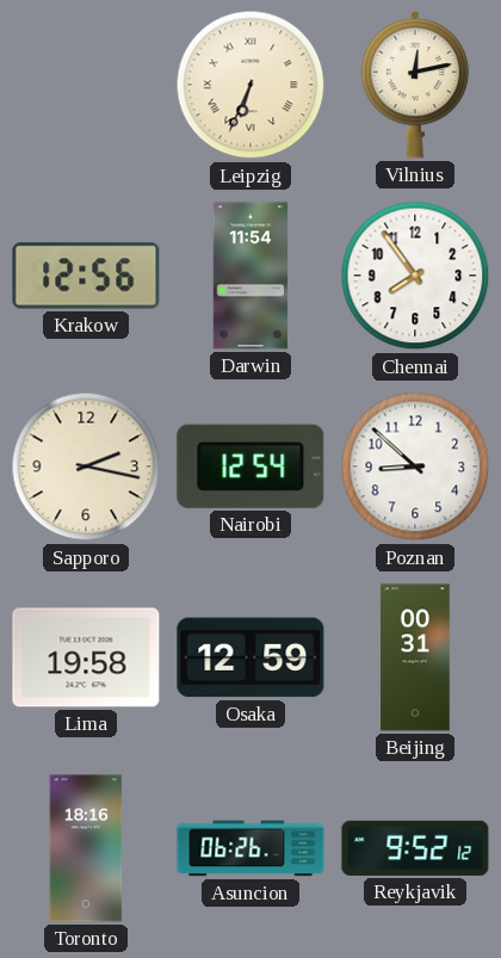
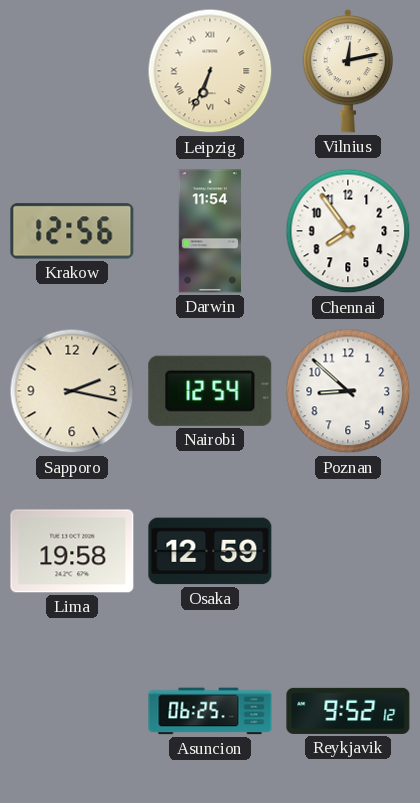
Beijing: 00:31 -> none (415, 657)
Toronto: 18:16 -> none (86, 848)
Asuncion: 06:26 -> 06:25 (210, 711)
